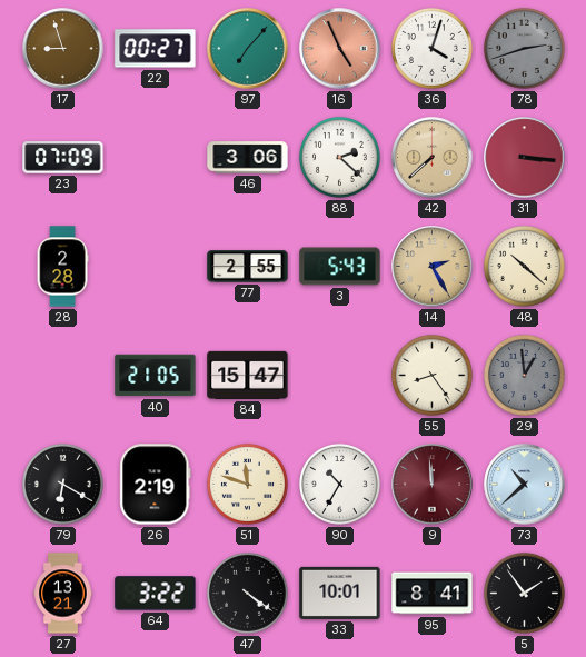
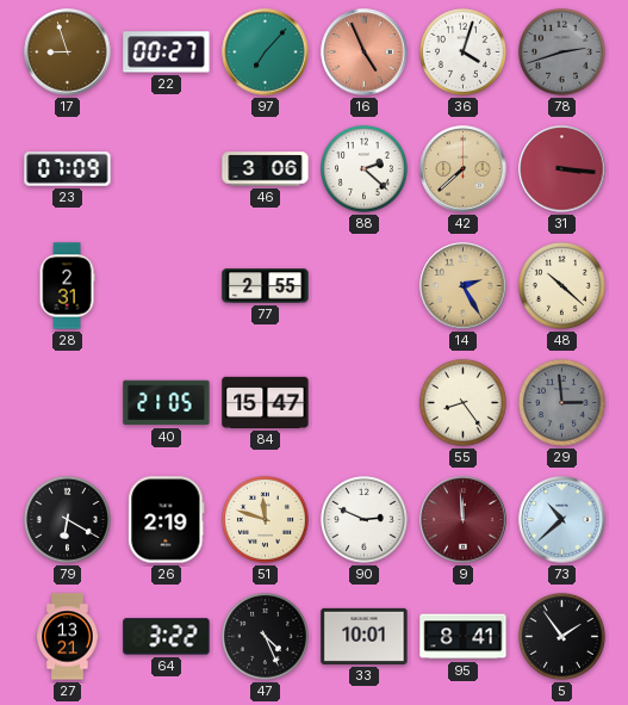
28: 2:28 -> 2:31 (67, 286)
3: 5:43 -> none (340, 267)
29: 12:59 -> 2:59 (561, 402)
90: 10:35 -> 2:49 (363, 519)
47: 4:21 -> 4:26 (265, 636)
